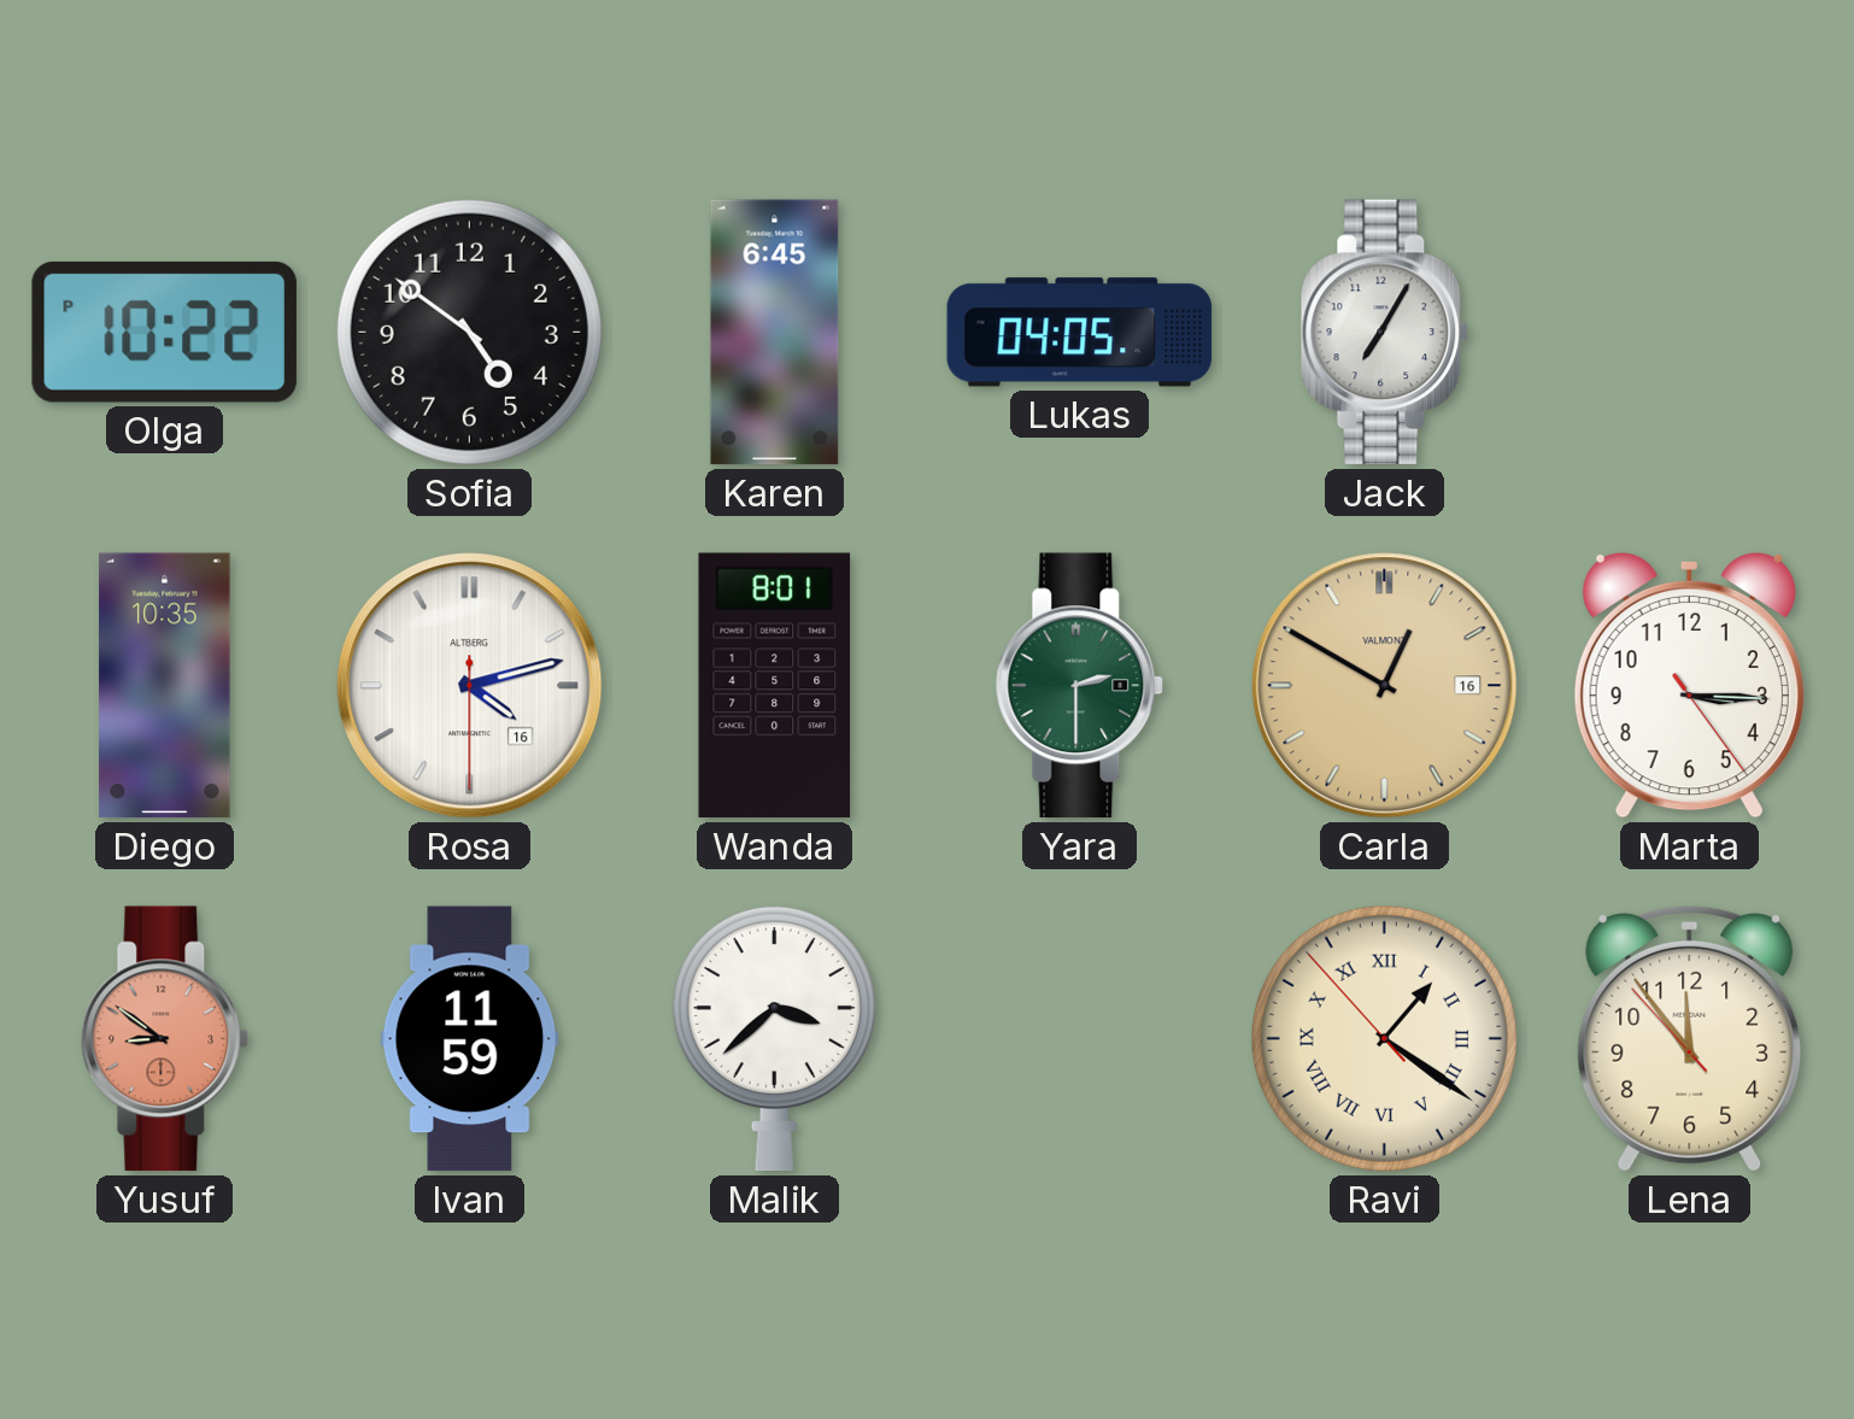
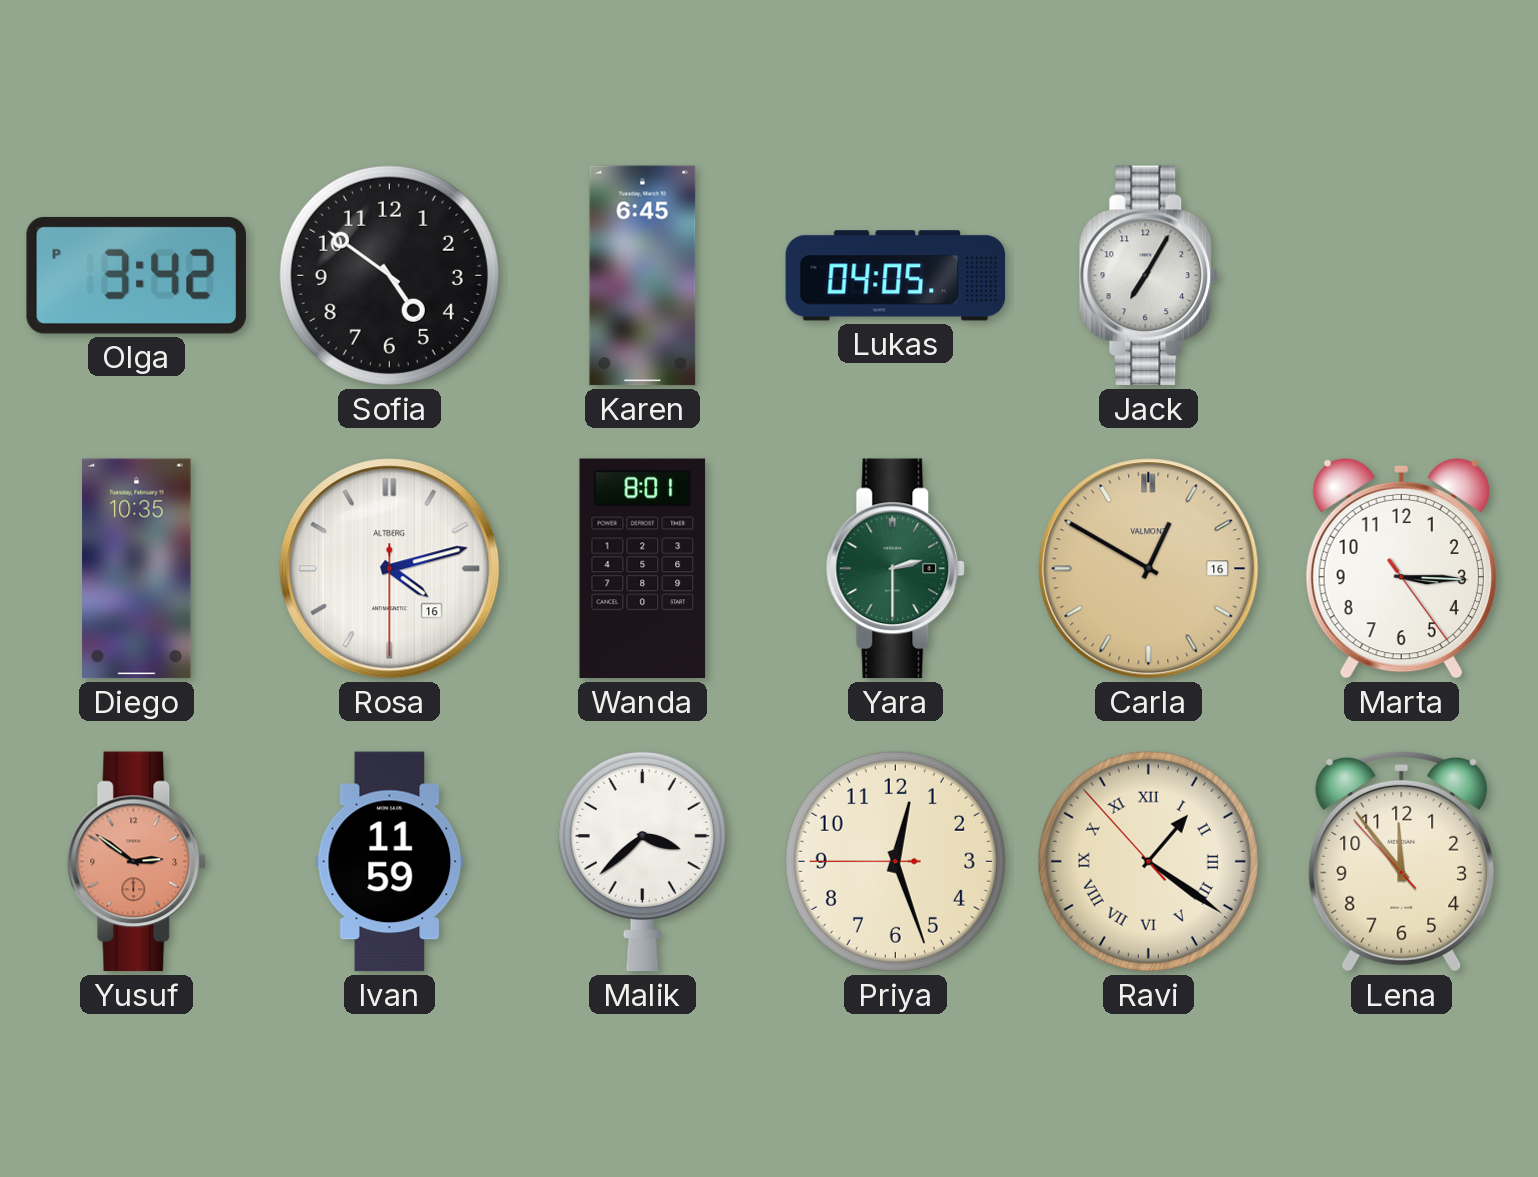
Olga: 10:22 -> 3:42 (136, 275)
Yusuf: 8:51 -> 2:51 (137, 862)
Priya: none -> 12:26 (895, 861)
